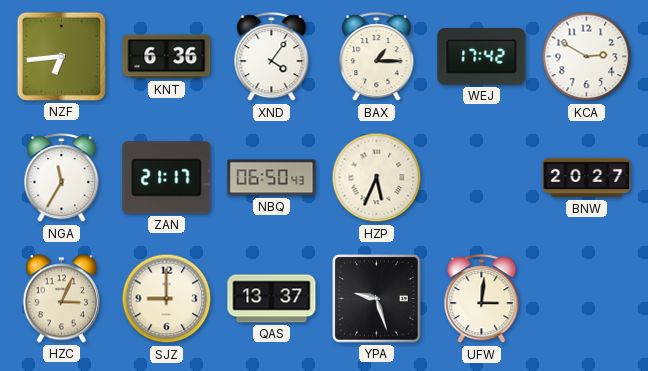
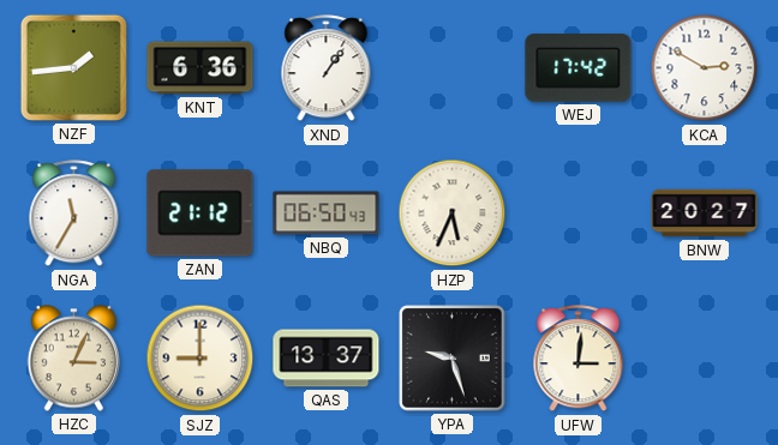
NZF: 6:44 -> 1:44 (73, 67)
XND: 4:06 -> 1:06 (327, 68)
BAX: 1:15 -> none (377, 57)
ZAN: 21:17 -> 21:12 (201, 214)
